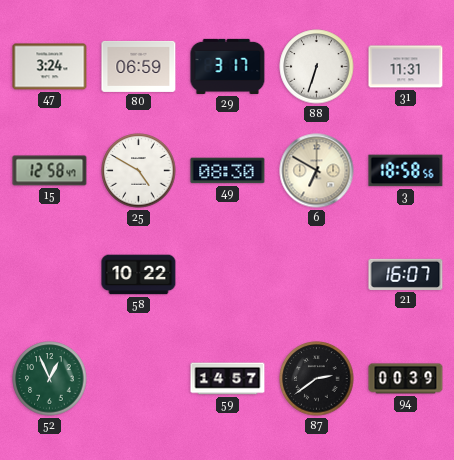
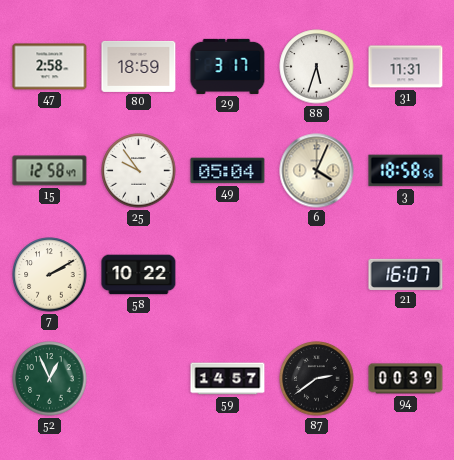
47: 3:24 -> 2:58 (50, 67)
80: 06:59 -> 18:59 (139, 66)
88: 6:33 -> 5:33 (317, 67)
25: 4:50 -> 9:54 (139, 171)
49: 08:30 -> 05:04 (228, 171)
6: 6:50 -> 4:04 (317, 171)
7: none -> 2:10 (50, 275)
